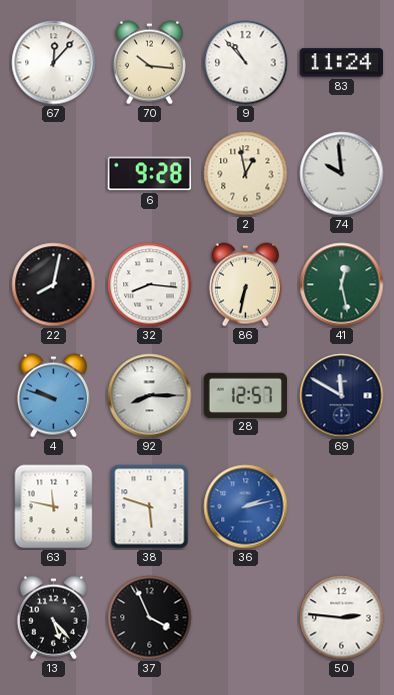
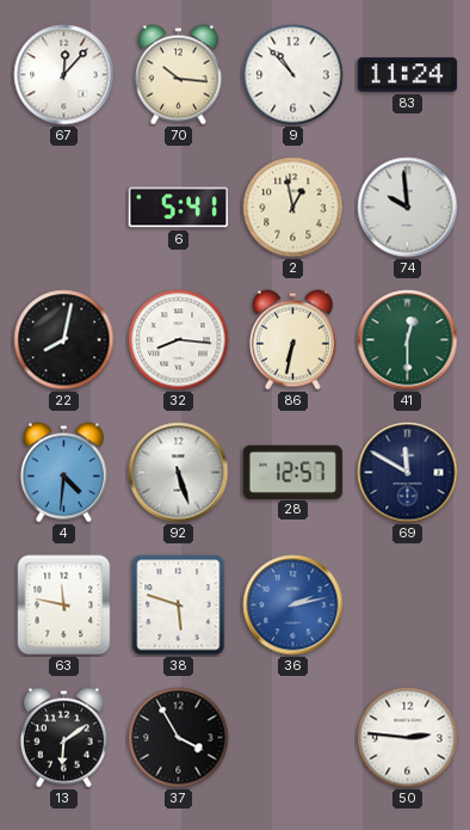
6: 9:28 -> 5:41 (179, 208)
41: 12:28 -> 12:30 (408, 340)
4: 9:48 -> 4:31 (63, 473)
92: 8:15 -> 5:27 (179, 473)
13: 5:23 -> 6:09 (63, 738)
37: 3:56 -> 3:55 (179, 738)
